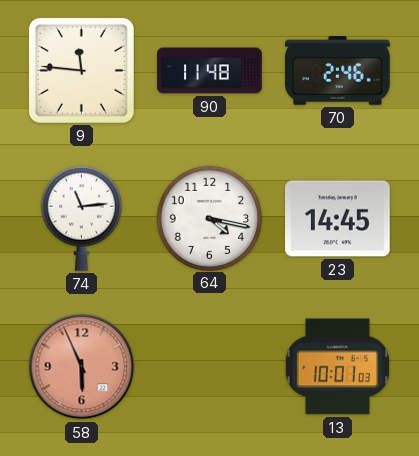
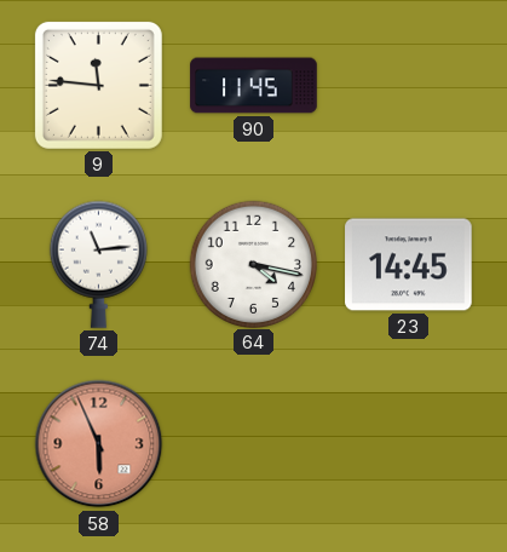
90: 11:48 -> 11:45 (254, 86)
70: 2:46 -> none (338, 71)
13: 10:01 -> none (337, 367)
